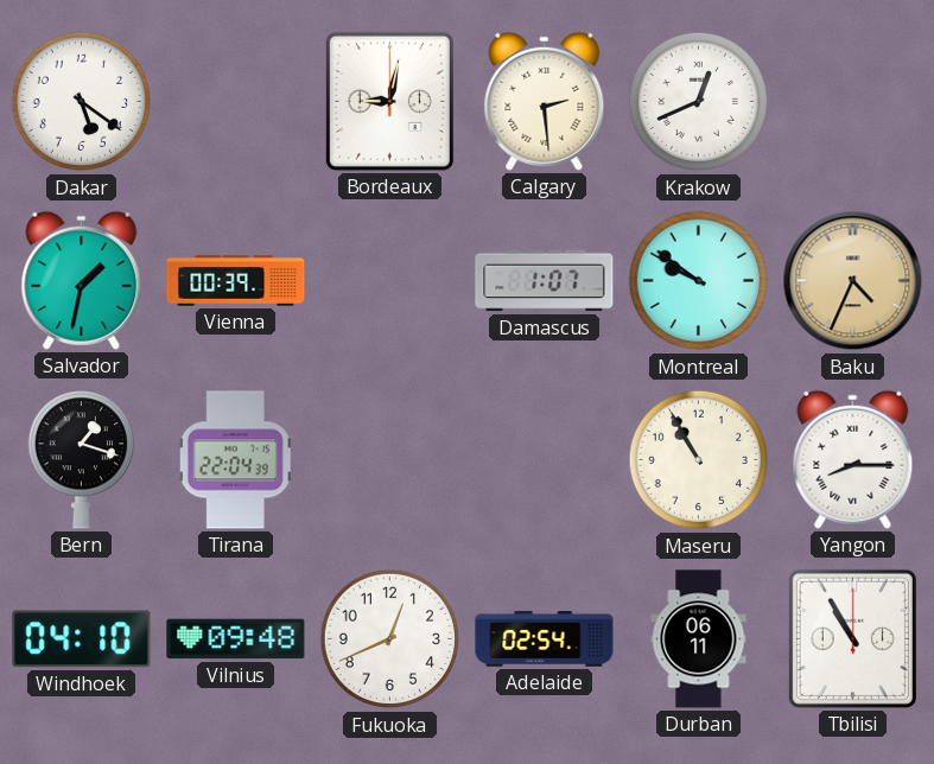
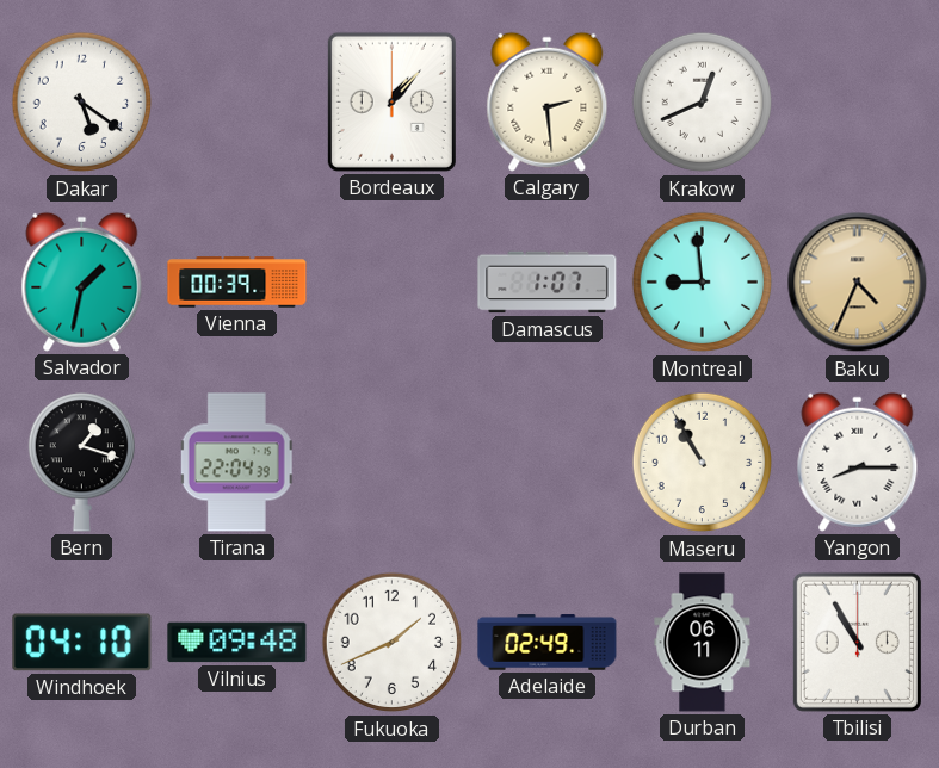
Bordeaux: 9:02 -> 1:07 (391, 101)
Montreal: 9:51 -> 8:59 (703, 283)
Fukuoka: 12:41 -> 1:41 (393, 643)
Adelaide: 02:54 -> 02:49 (548, 643)
